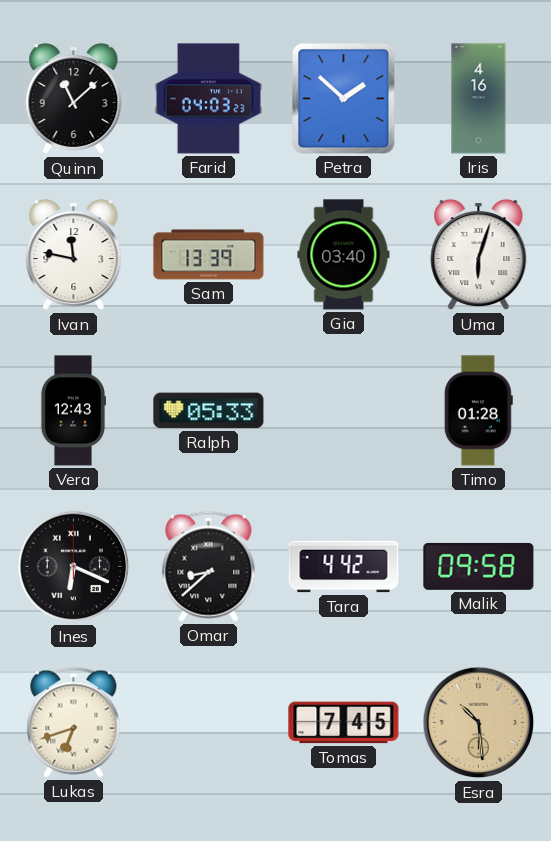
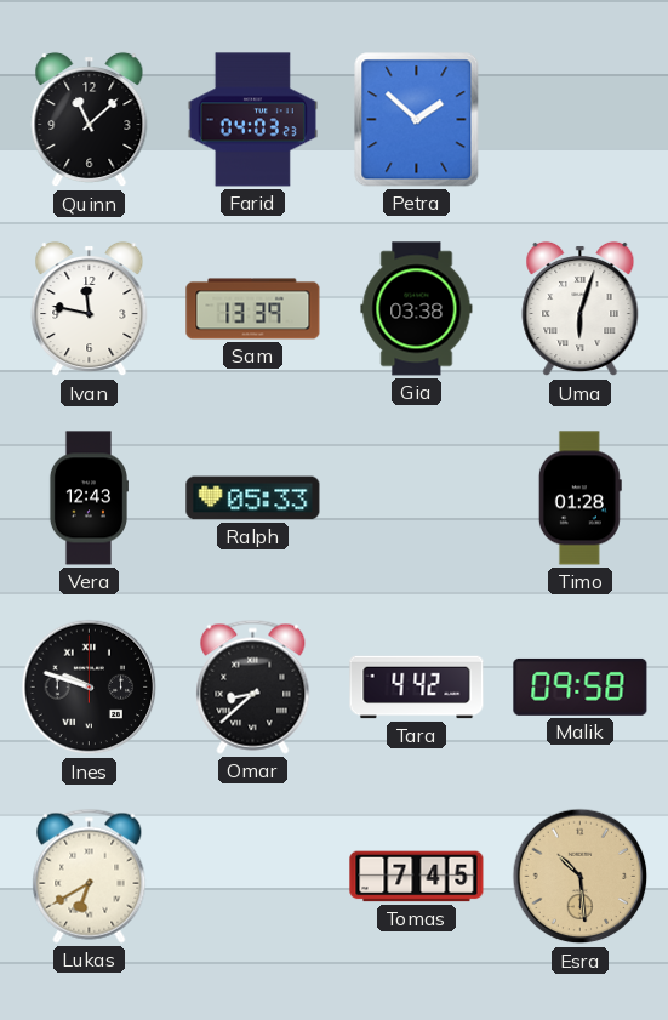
Iris: 4:16 -> none (479, 99)
Gia: 03:40 -> 03:38 (417, 309)
Ines: 6:19 -> 9:48 (90, 688)
Lukas: 6:42 -> 6:40 (90, 876)
